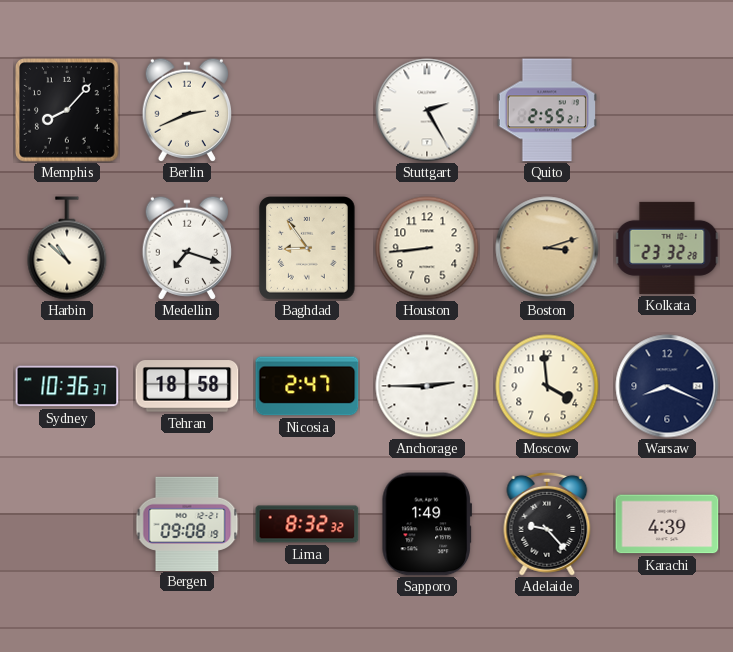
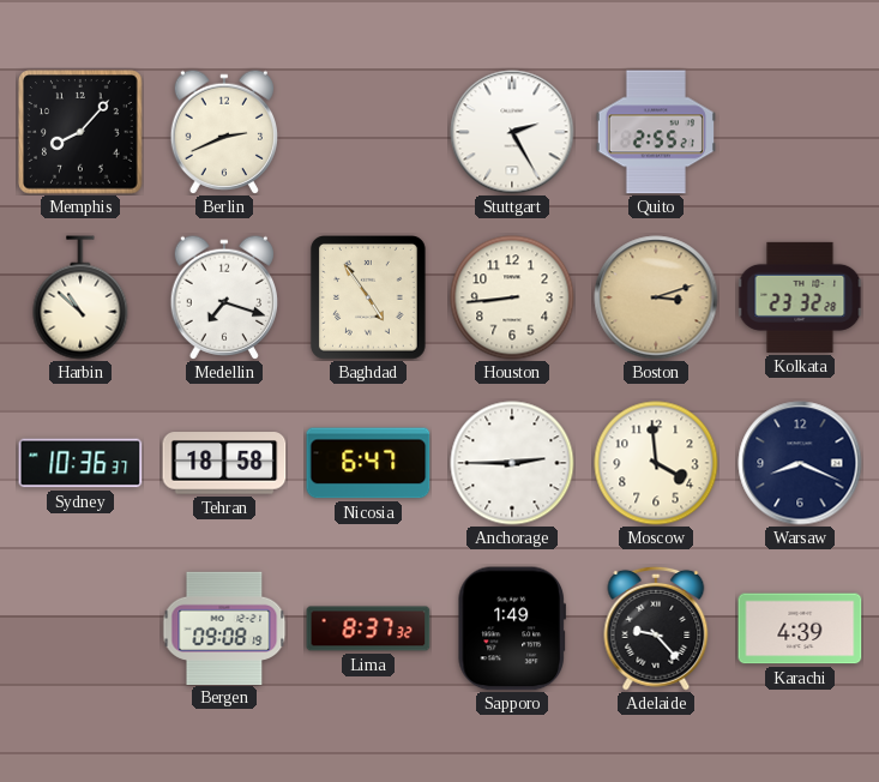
Baghdad: 8:54 -> 4:54 (369, 299)
Nicosia: 2:47 -> 6:47 (368, 463)
Lima: 8:32 -> 8:37 (368, 628)
